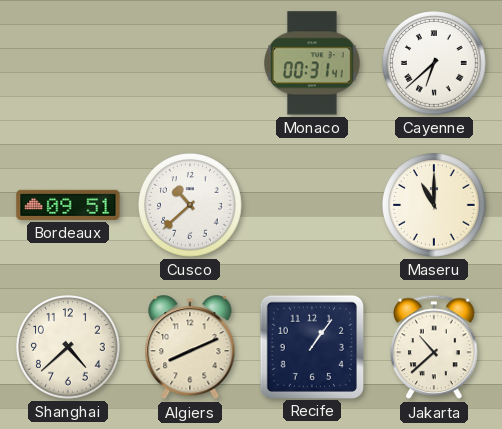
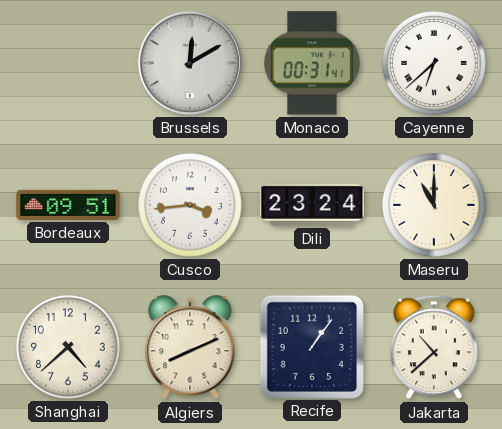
Brussels: none -> 12:10 (190, 63)
Cusco: 10:38 -> 3:44 (191, 206)
Dili: none -> 23:24 (312, 205)
